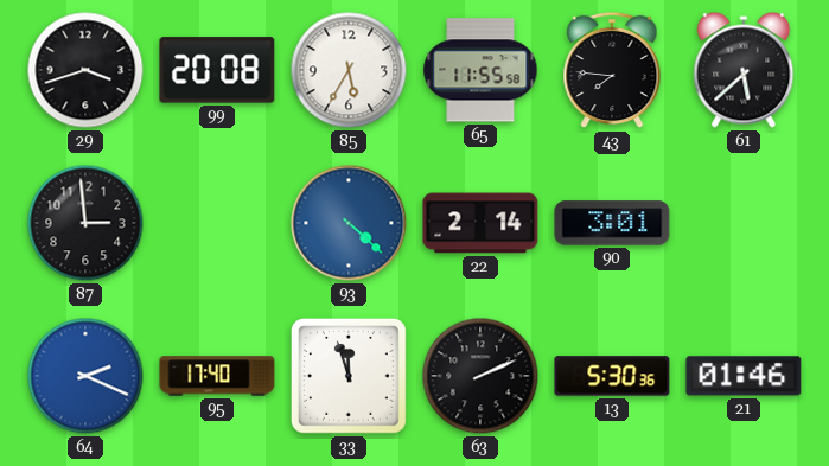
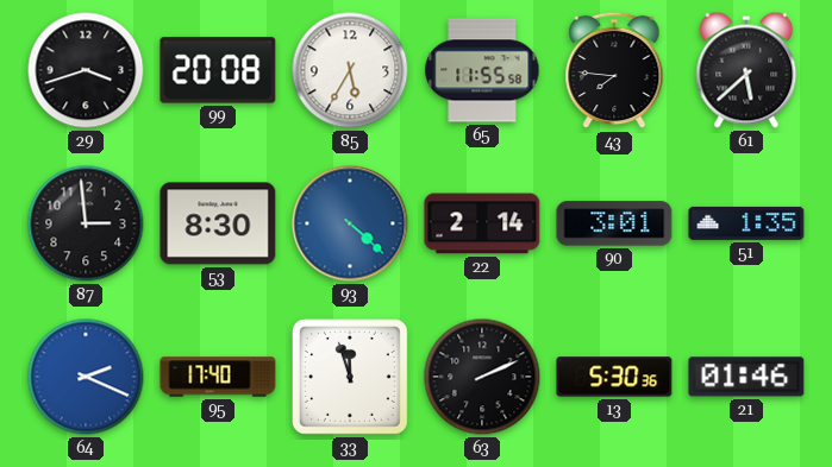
53: none -> 8:30 (218, 223)
51: none -> 1:35 (746, 223)
